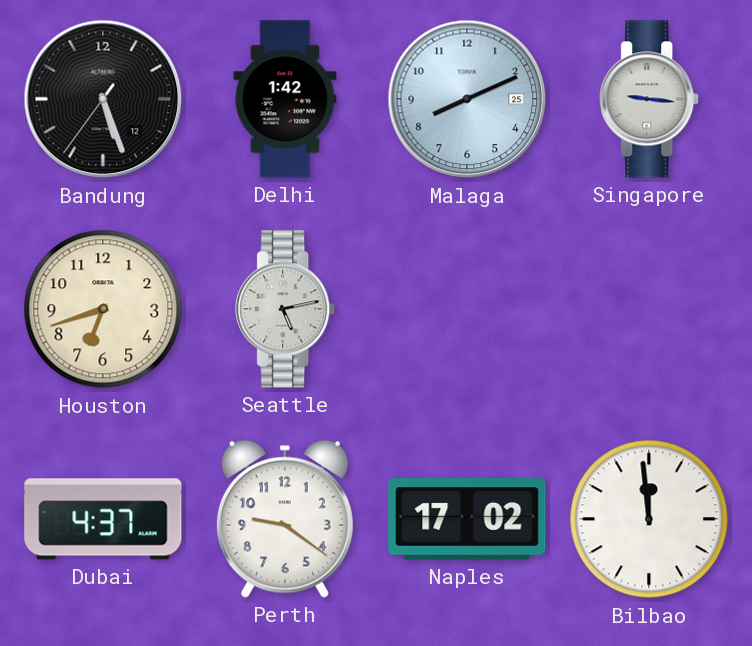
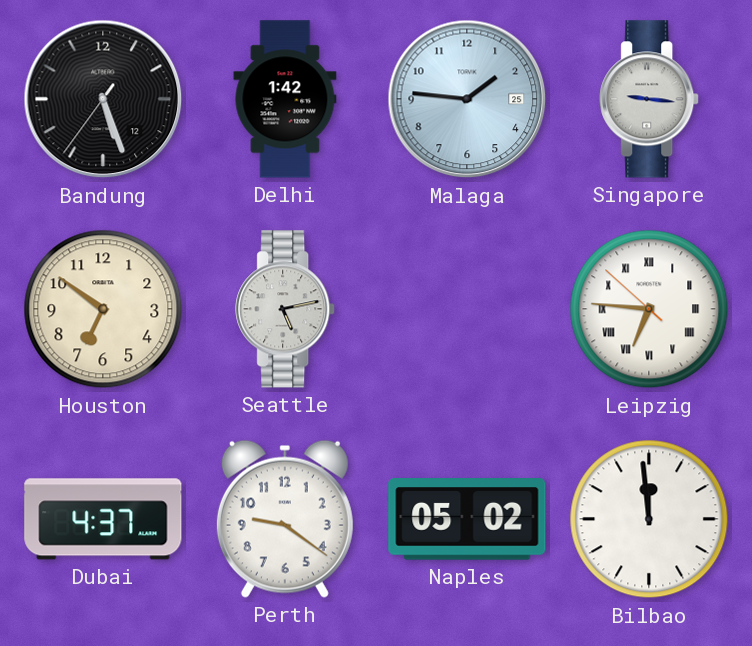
Malaga: 8:11 -> 1:46 (467, 99)
Houston: 6:42 -> 6:51 (103, 309)
Leipzig: none -> 6:45 (649, 309)
Naples: 17:02 -> 05:02 (467, 519)
